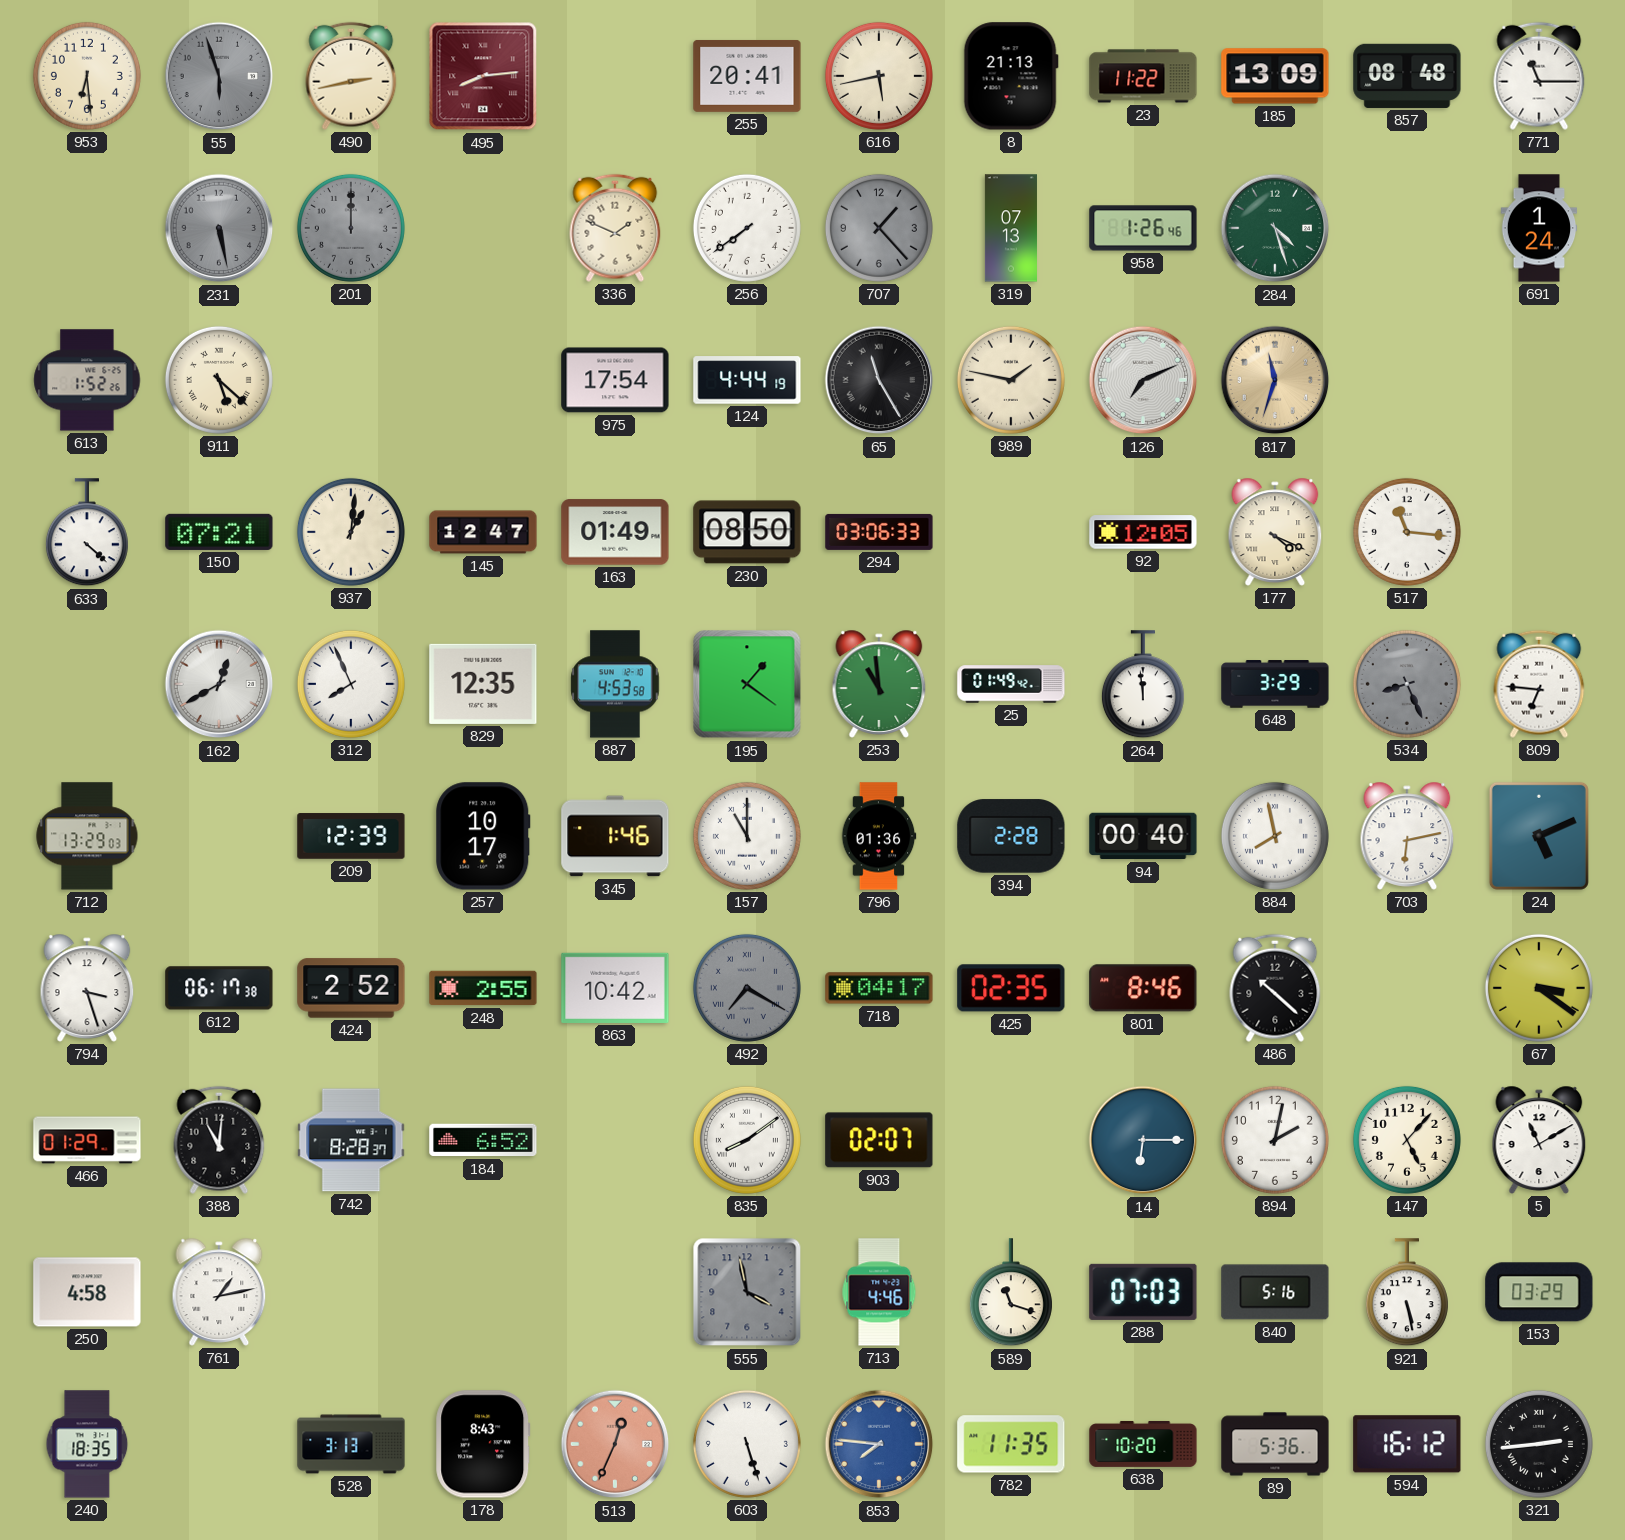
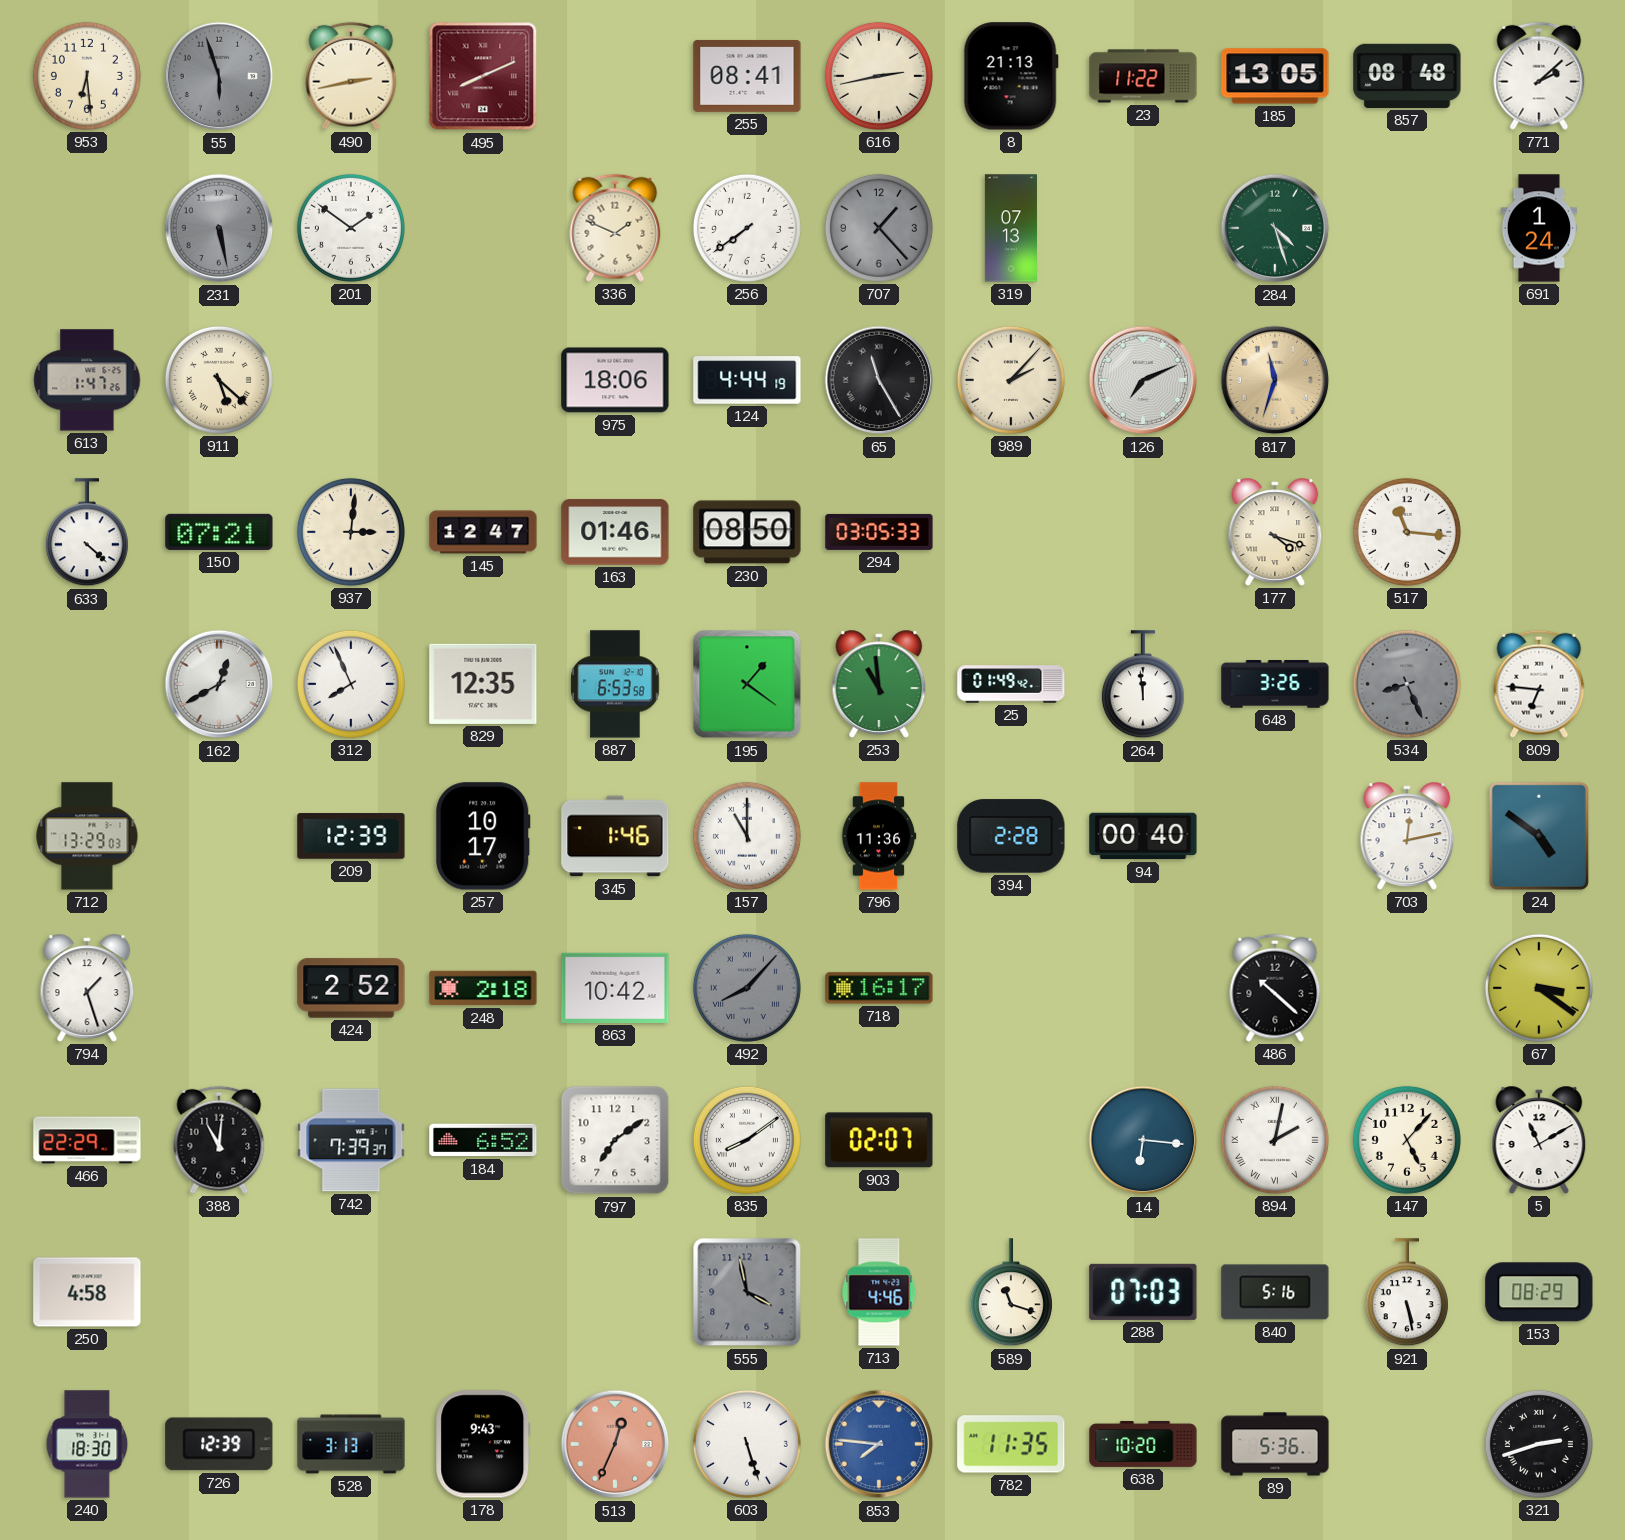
495: 8:14 -> 8:11 (483, 76)
255: 20:41 -> 08:41 (747, 76)
616: 5:43 -> 2:43 (879, 76)
185: 13:09 -> 13:05 (1275, 76)
771: 11:15 -> 2:08 (1539, 76)
201: 12:00 -> 1:51 (351, 228)
201 dial: grey -> white (351, 228)
958: 1:26 -> none (1143, 228)
613: 1:52 -> 1:47 (87, 380)
975: 17:54 -> 18:06 (615, 380)
989: 1:47 -> 2:07 (1011, 380)
937: 1:01 -> 3:01 (351, 532)
163: 01:49 -> 01:46 (615, 532)
294: 03:06 -> 03:05 (879, 532)
92: 12:05 -> none (1143, 532)
177: 4:19 -> 4:18 (1275, 532)
887: 4:53 -> 6:53 (615, 684)
648: 3:29 -> 3:26 (1275, 684)
796: 01:36 -> 11:36 (879, 836)
884: 7:58 -> none (1275, 836)
703: 6:13 -> 12:13 (1407, 836)
24: 5:11 -> 4:51 (1539, 836)
794: 3:27 -> 1:27 (87, 988)
612: 06:17 -> none (219, 988)
248: 2:55 -> 2:18 (483, 988)
492: 7:20 -> 8:07 (747, 988)
718: 04:17 -> 16:17 (879, 988)
425: 02:35 -> none (1011, 988)
801: 8:46 -> none (1143, 988)
466: 01:29 -> 22:29 (87, 1140)
742: 8:28 -> 7:39 (351, 1140)
797: none -> 7:09 (615, 1140)
14: 6:15 -> 6:16 (1143, 1140)
894 numerals: Arabic -> Roman (1275, 1140)
761: 1:13 -> none (219, 1292)
153: 03:29 -> 08:29 (1539, 1292)
240: 18:35 -> 18:30 (87, 1444)
726: none -> 12:39 (219, 1444)
178: 8:43 -> 9:43 (483, 1444)
594: 16:12 -> none (1407, 1444)
321: 2:44 -> 2:42 (1539, 1444)
